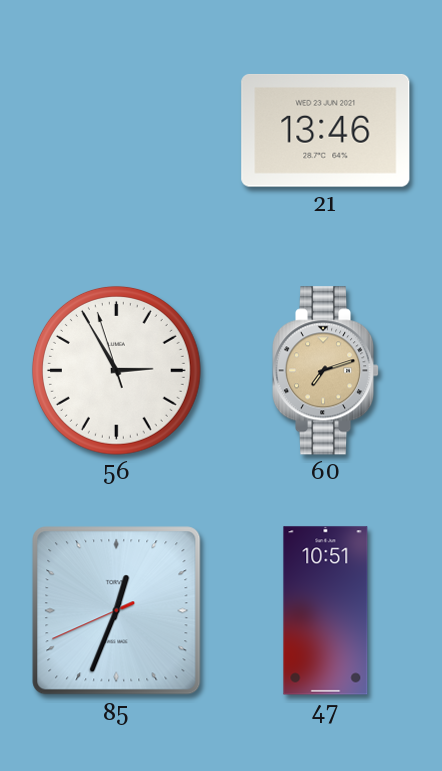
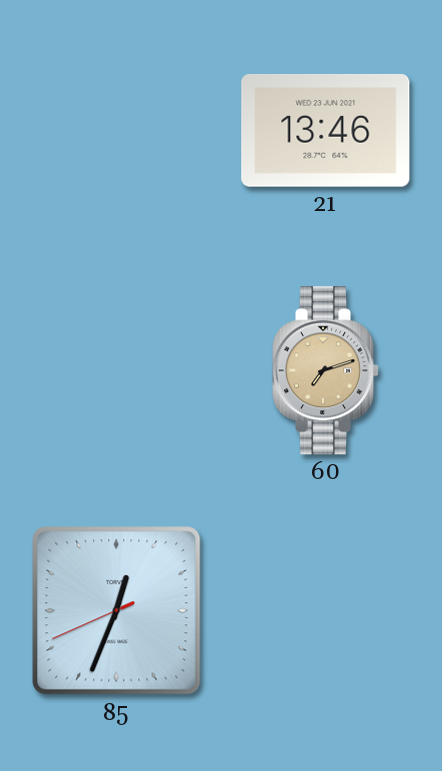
56: 2:54 -> none (116, 370)
47: 10:51 -> none (326, 611)
